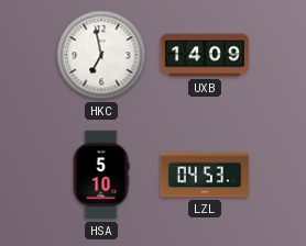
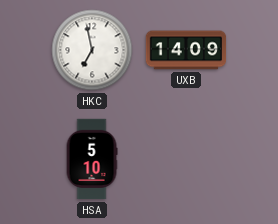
LZL: 04:53 -> none (205, 175)
